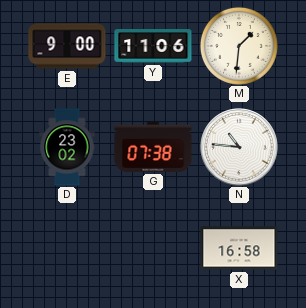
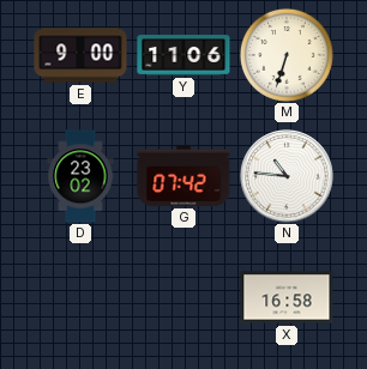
M: 1:31 -> 6:33 (287, 55)
G: 07:38 -> 07:42 (183, 176)
